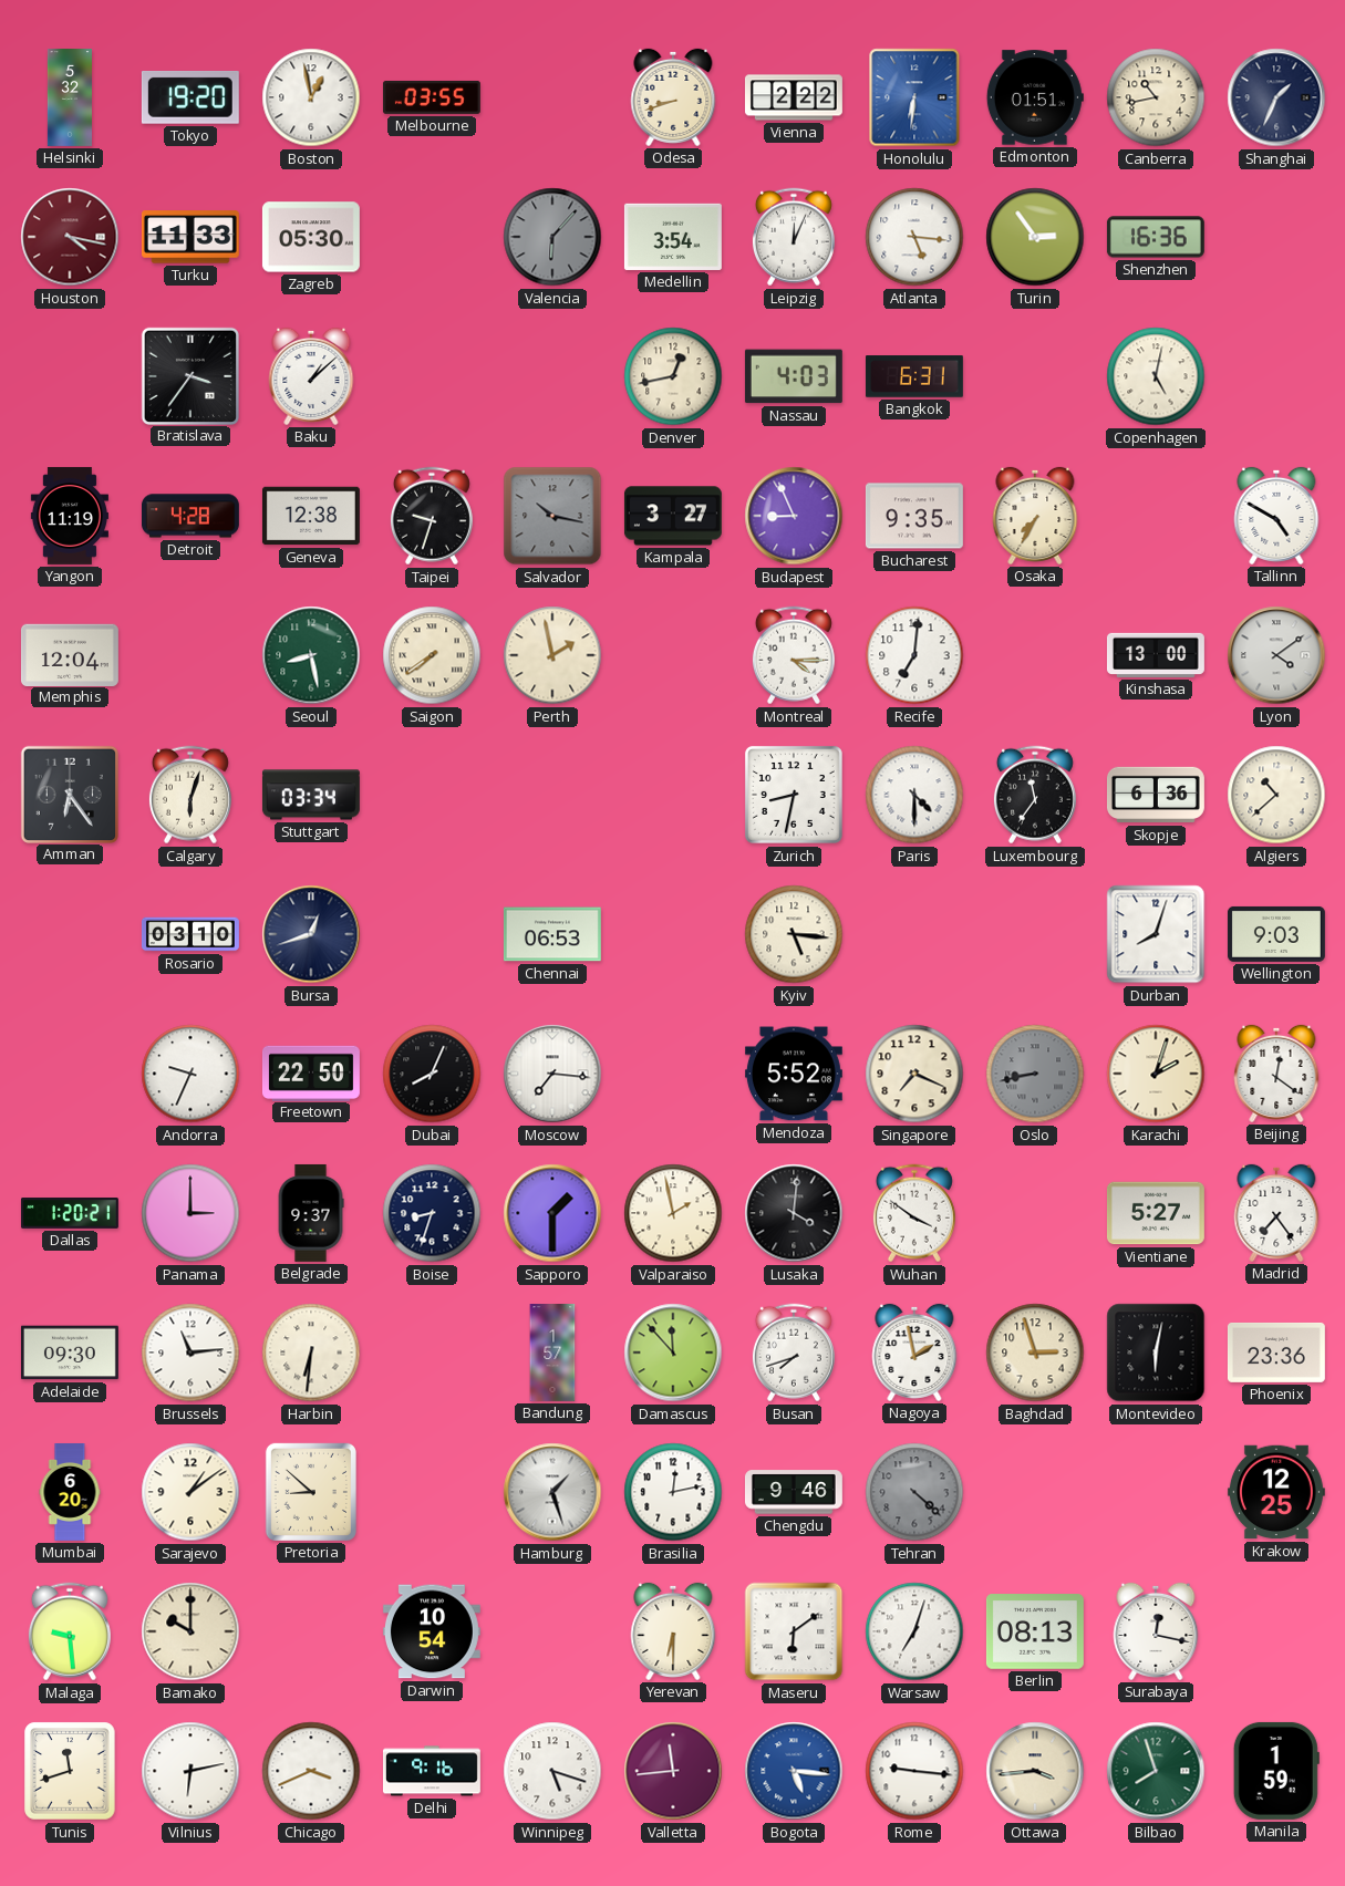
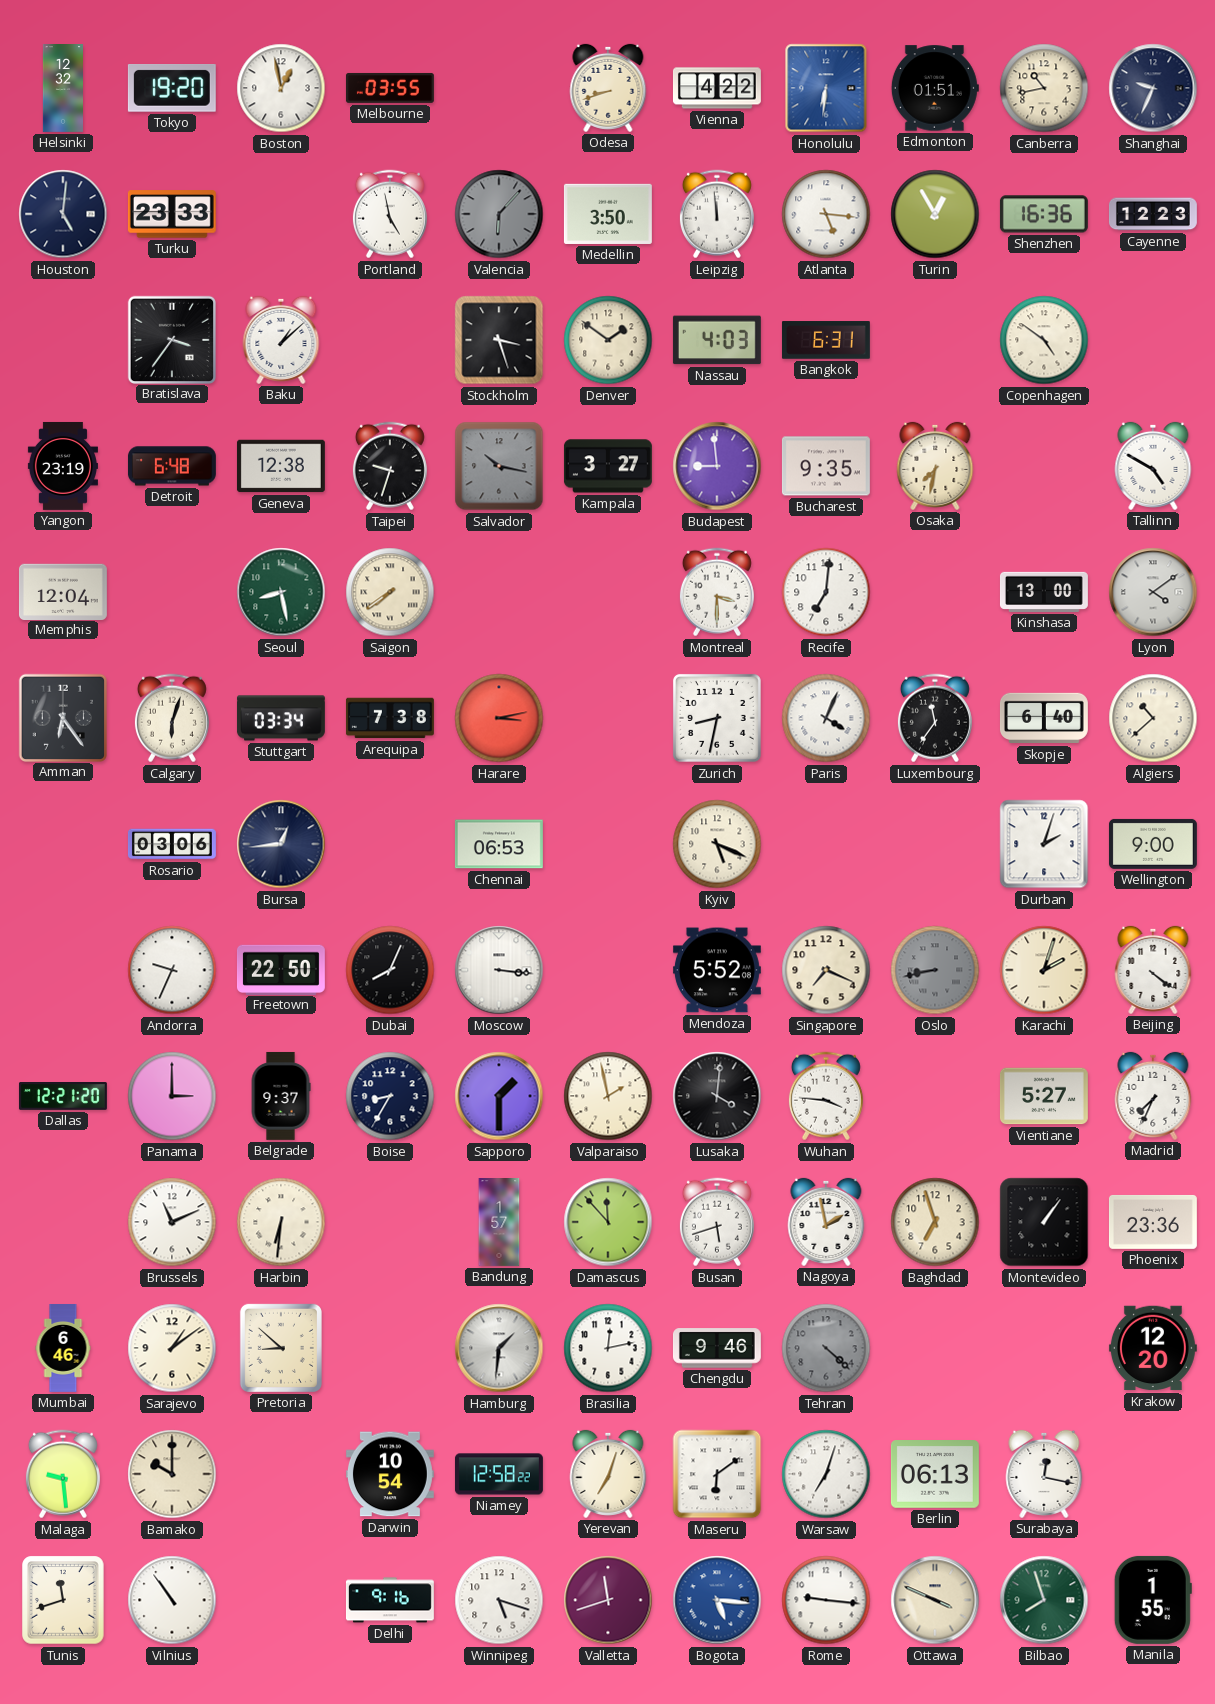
Helsinki: 5:32 -> 12:32 (62, 89)
Vienna: 2:22 -> 4:22 (717, 88)
Shanghai: 1:34 -> 9:34 (1153, 88)
Houston: 4:17 -> 5:01 (63, 214)
Houston dial: burgundy -> navy (63, 214)
Turku: 11:33 -> 23:33 (172, 214)
Zagreb: 05:30 -> none (311, 237)
Portland: none -> 4:58 (390, 214)
Medellin: 3:54 -> 3:50 (608, 214)
Leipzig: 12:04 -> 11:59 (717, 214)
Turin: 2:54 -> 12:55 (935, 214)
Cayenne: none -> 12:23 (1153, 214)
Stockholm: none -> 3:27 (499, 340)
Denver: 12:43 -> 1:51 (608, 340)
Copenhagen: 5:02 -> 4:51 (1044, 340)
Yangon: 11:19 -> 23:19 (63, 466)
Detroit: 4:28 -> 6:48 (172, 466)
Budapest: 8:56 -> 8:59 (717, 466)
Osaka: 7:35 -> 7:32 (935, 466)
Perth: 1:58 -> none (552, 655)
Montreal: 4:15 -> 3:30 (717, 592)
Arequipa: none -> 7:38 (390, 718)
Harare: none -> 3:13 (499, 718)
Paris: 4:30 -> 4:04 (826, 718)
Skopje: 6:36 -> 6:40 (1044, 718)
Rosario: 03:10 -> 03:06 (172, 844)
Bursa: 12:42 -> 12:44 (281, 844)
Kyiv: 5:16 -> 5:19 (717, 844)
Durban: 8:03 -> 2:03 (1044, 844)
Wellington: 9:03 -> 9:00 (1153, 844)
Moscow: 7:16 -> 3:16 (499, 970)
Beijing: 12:21 -> 4:21 (1153, 970)
Dallas: 1:20 -> 12:21 (63, 1096)
Boise: 8:33 -> 8:35 (390, 1096)
Wuhan: 3:51 -> 3:46 (826, 1096)
Madrid: 7:24 -> 7:34 (1153, 1096)
Adelaide: 09:30 -> none (70, 1353)
Brussels: 11:14 -> 11:11 (172, 1222)
Busan: 7:42 -> 5:42 (717, 1222)
Baghdad: 2:57 -> 6:57 (935, 1222)
Montevideo: 6:02 -> 1:06 (1044, 1222)
Mumbai: 6:20 -> 6:46 (63, 1349)
Hamburg: 1:27 -> 1:31 (499, 1348)
Krakow: 12:25 -> 12:20 (1153, 1348)
Niamey: none -> 12:58 (499, 1474)
Yerevan: 6:30 -> 7:03 (608, 1474)
Berlin: 08:13 -> 06:13 (935, 1475)
Vilnius: 6:13 -> 10:54 (172, 1600)
Chicago: 3:41 -> none (311, 1771)
Valletta: 11:44 -> 11:42 (608, 1600)
Ottawa: 3:44 -> 3:49 (935, 1600)
Manila: 1:59 -> 1:55 (1153, 1600)
